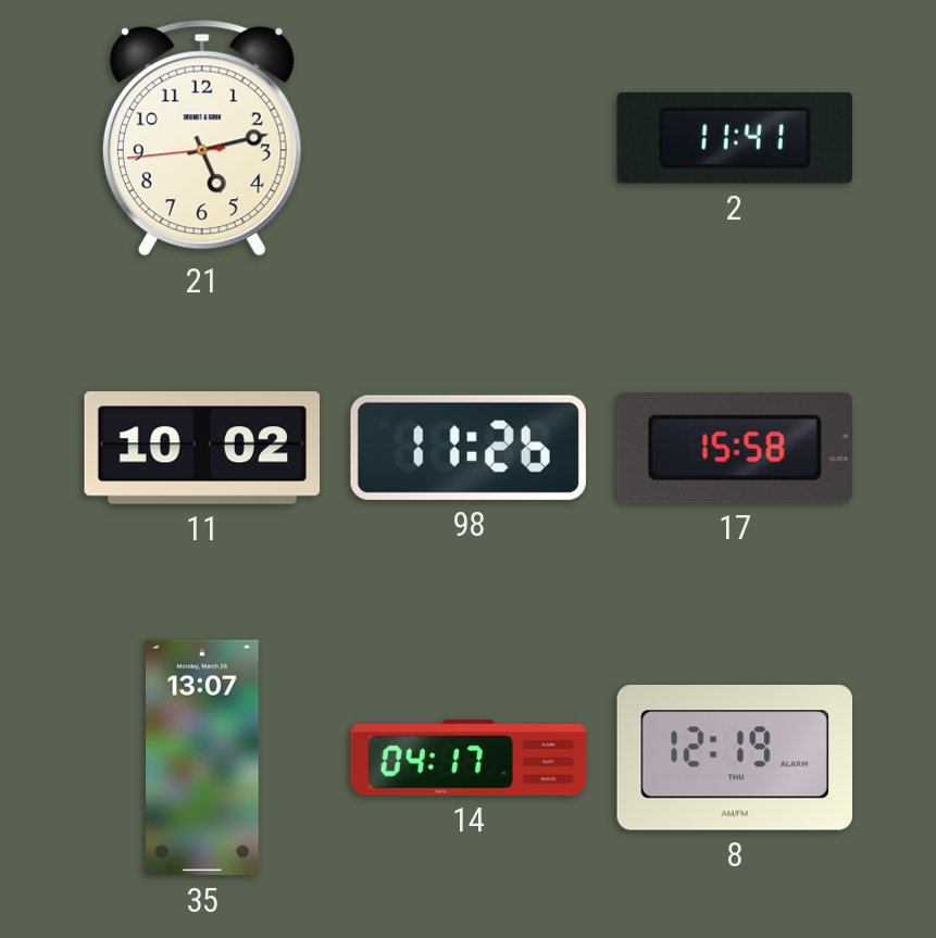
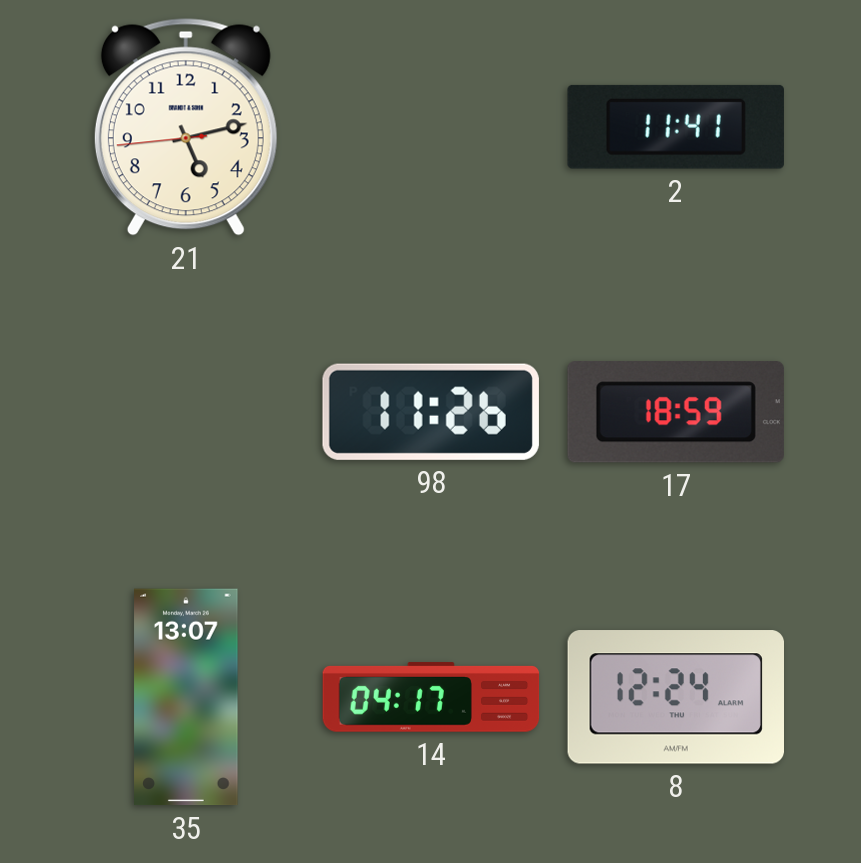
11: 10:02 -> none (201, 448)
17: 15:58 -> 18:59 (676, 412)
8: 12:19 -> 12:24 (675, 697)
